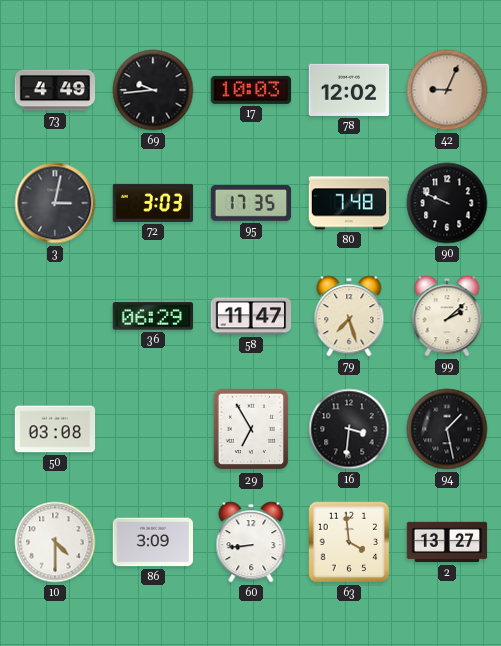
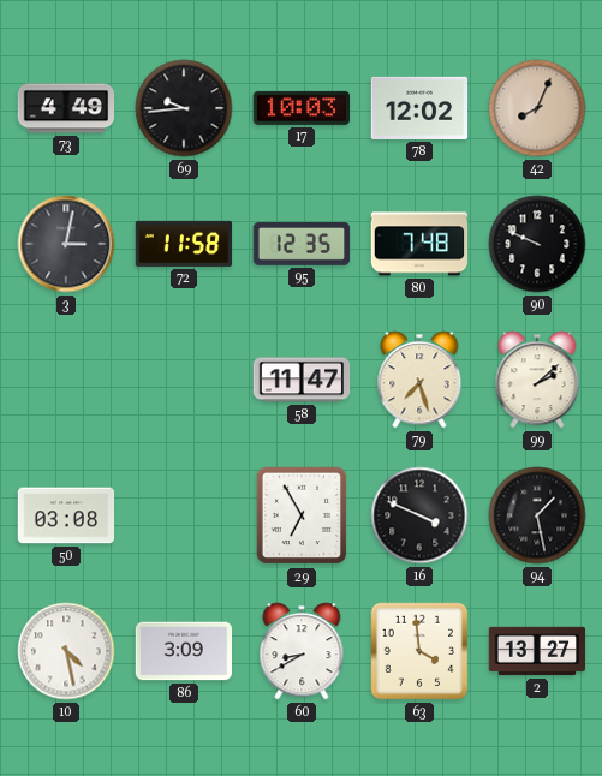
42: 9:04 -> 8:04 (537, 108)
72: 3:03 -> 11:58 (184, 244)
95: 17:35 -> 12:35 (302, 245)
36: 06:29 -> none (153, 316)
16: 3:31 -> 3:49 (419, 515)
10: 4:30 -> 4:28 (66, 651)
60: 8:44 -> 8:40 (302, 651)
